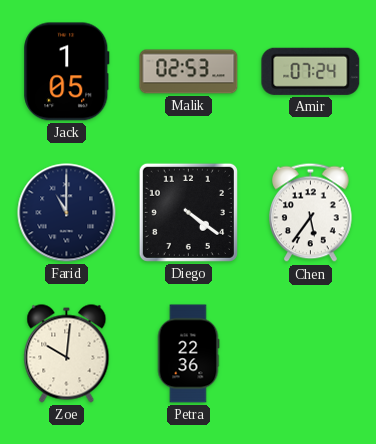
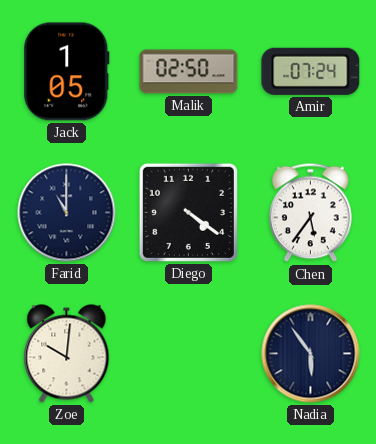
Malik: 02:53 -> 02:50 (189, 72)
Petra: 22:36 -> none (188, 354)
Nadia: none -> 5:54 (311, 354)
